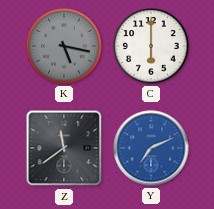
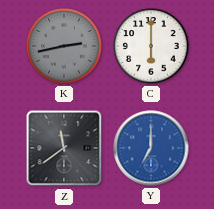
K: 5:17 -> 2:43 (64, 46)
Y: 7:11 -> 7:00 (151, 148)
